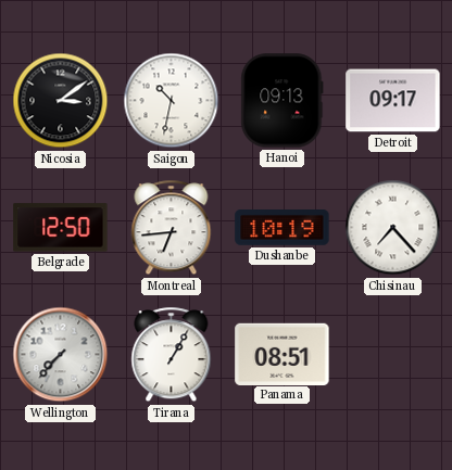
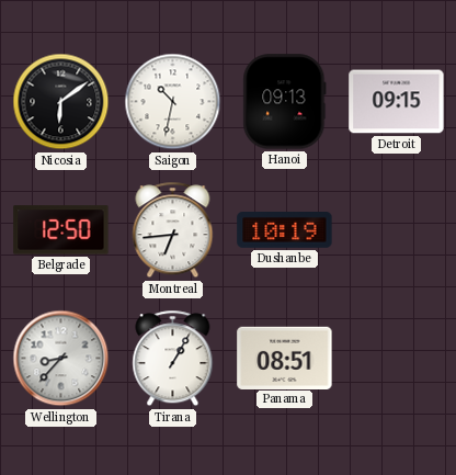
Nicosia: 3:09 -> 6:09 (61, 102)
Detroit: 09:17 -> 09:15 (397, 102)
Chisinau: 7:23 -> none (393, 228)
Wellington: 7:37 -> 8:37 (61, 359)
